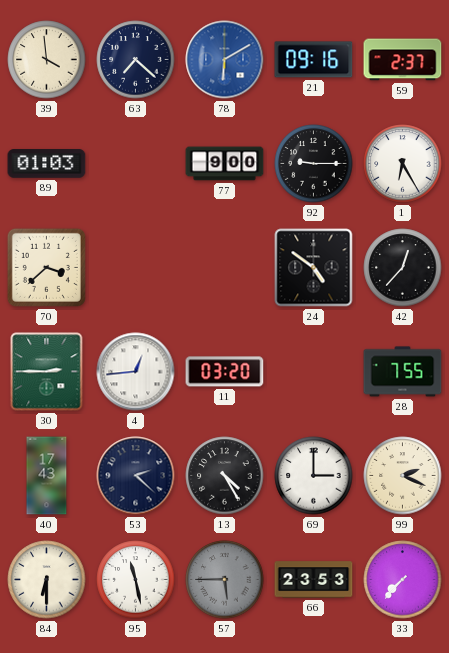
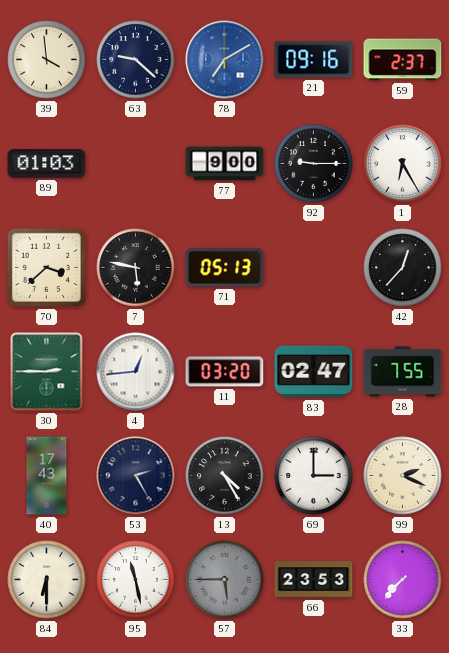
63: 7:22 -> 9:22 (136, 60)
78: 6:10 -> 7:10 (225, 60)
7: none -> 5:47 (136, 268)
71: none -> 05:13 (225, 268)
24: 4:51 -> none (314, 268)
83: none -> 02:47 (314, 372)
53: 2:22 -> 2:25 (136, 476)
